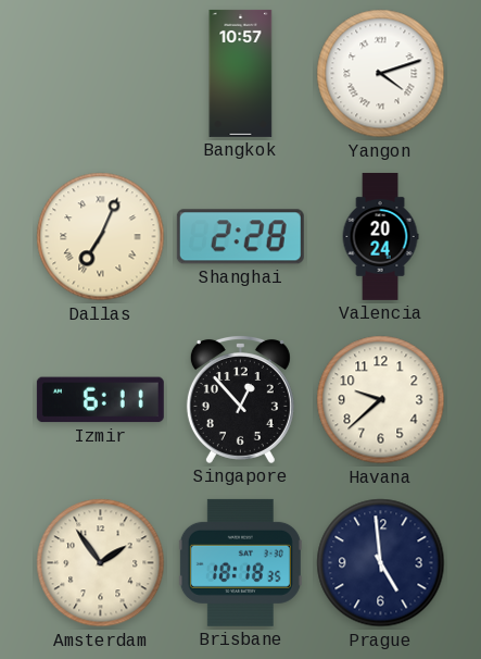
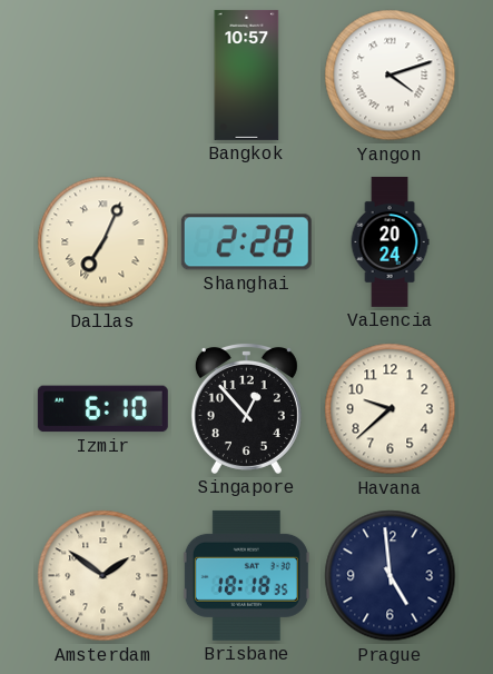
Izmir: 6:11 -> 6:10 (102, 409)
Amsterdam: 1:54 -> 1:51 (103, 576)
